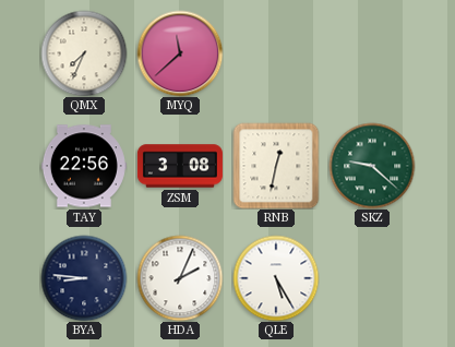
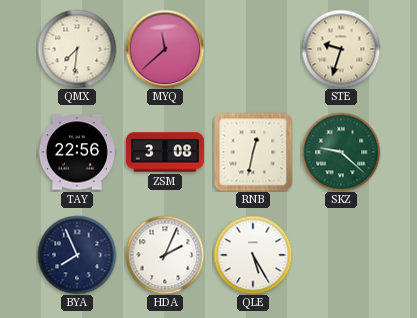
QMX: 7:34 -> 7:31 (77, 49)
STE: none -> 9:33 (341, 49)
BYA: 8:46 -> 7:56 (77, 255)
